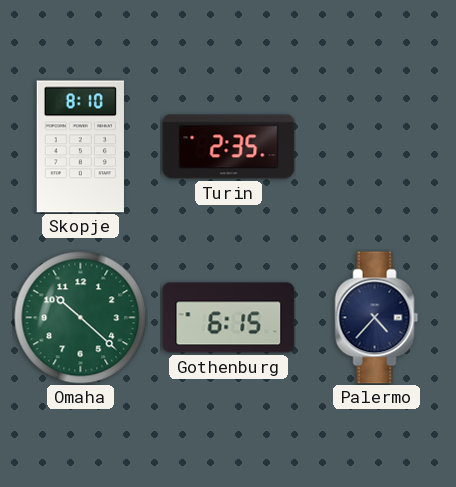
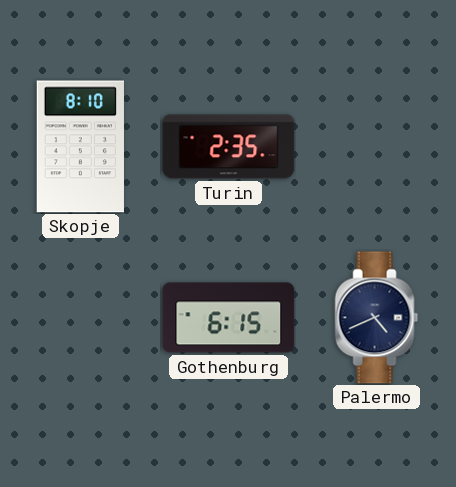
Omaha: 10:22 -> none (81, 318)
Palermo: 4:37 -> 4:41 (377, 318)
